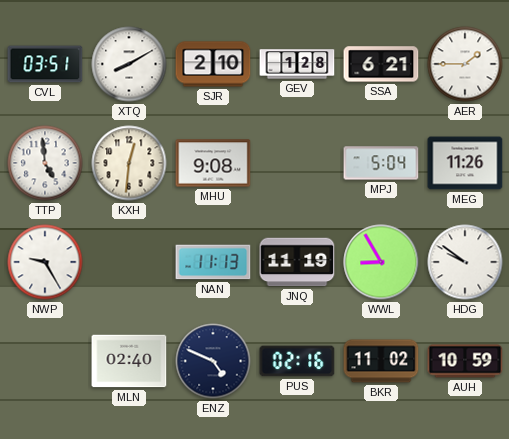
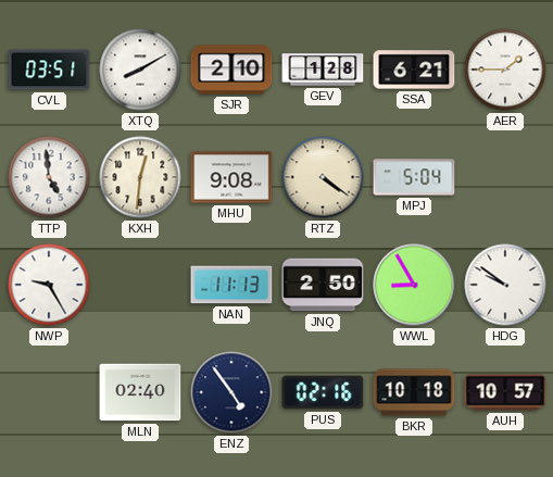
RTZ: none -> 4:21 (323, 177)
MEG: 11:26 -> none (465, 163)
JNQ: 11:19 -> 2:50 (323, 285)
ENZ: 4:49 -> 4:54 (231, 392)
BKR: 11:02 -> 10:18 (414, 392)
AUH: 10:59 -> 10:57 (505, 392)
